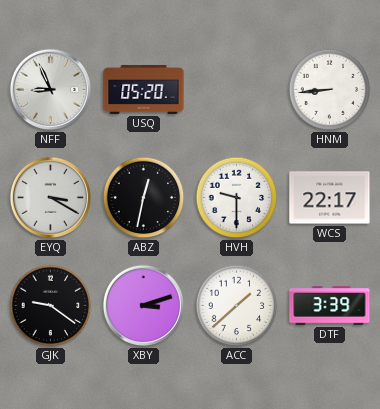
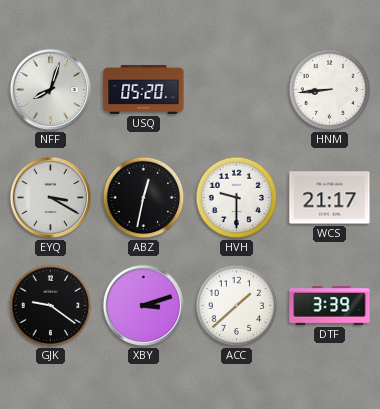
NFF: 8:56 -> 8:03 (50, 89)
WCS: 22:17 -> 21:17 (330, 198)
